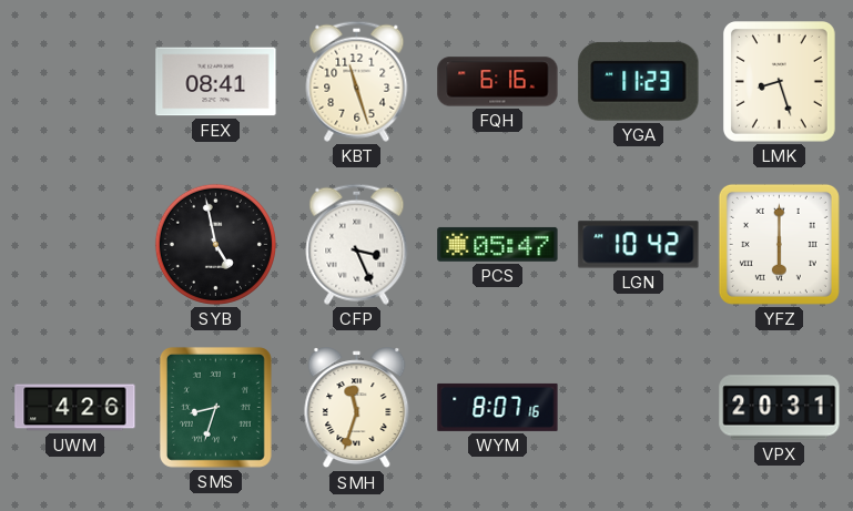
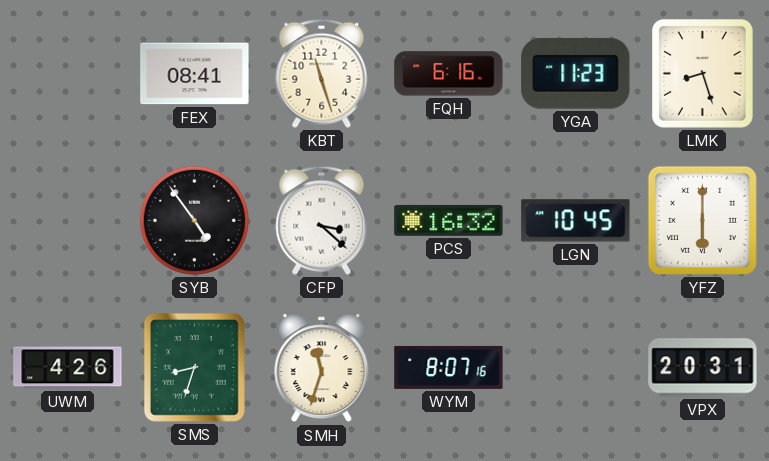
SYB: 4:58 -> 4:54 (194, 220)
CFP: 3:26 -> 3:22 (322, 220)
PCS: 05:47 -> 16:32 (449, 220)
LGN: 10:42 -> 10:45 (576, 221)
